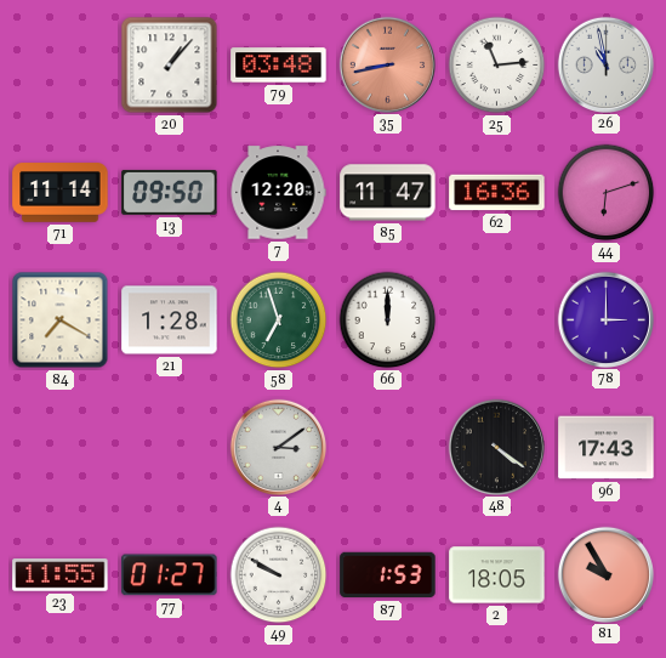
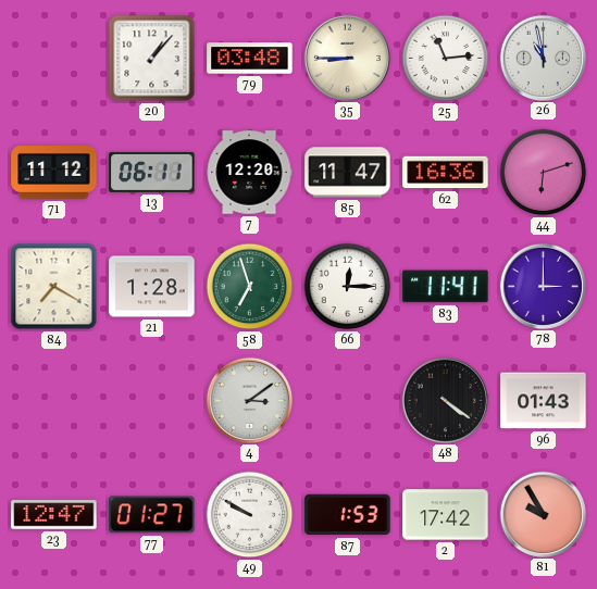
35: 8:43 -> 8:45 (347, 58)
35 dial: salmon -> cream (347, 58)
71: 11:14 -> 11:12 (54, 173)
13: 09:50 -> 06:11 (152, 172)
66: 12:00 -> 12:15 (348, 287)
83: none -> 11:41 (446, 287)
96: 17:43 -> 01:43 (544, 401)
23: 11:55 -> 12:47 (54, 515)
2: 18:05 -> 17:42 (446, 515)
